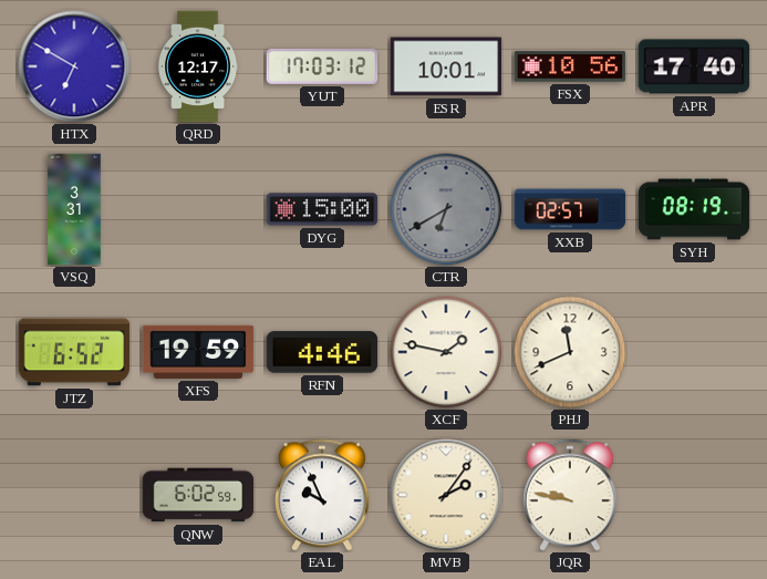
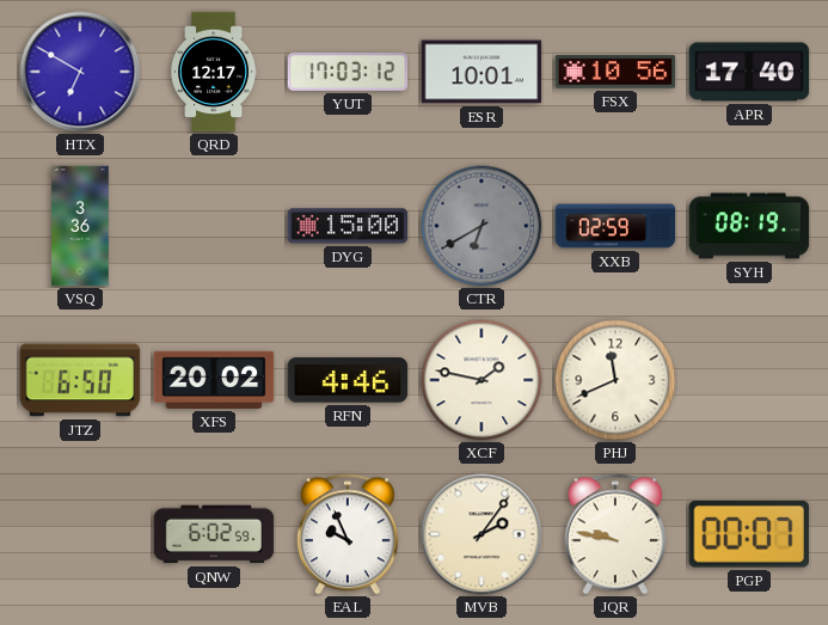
VSQ: 3:31 -> 3:36 (80, 226)
XXB: 02:57 -> 02:59 (615, 226)
JTZ: 6:52 -> 6:50 (80, 380)
XFS: 19:59 -> 20:02 (214, 380)
PGP: none -> 00:07 (749, 535)
